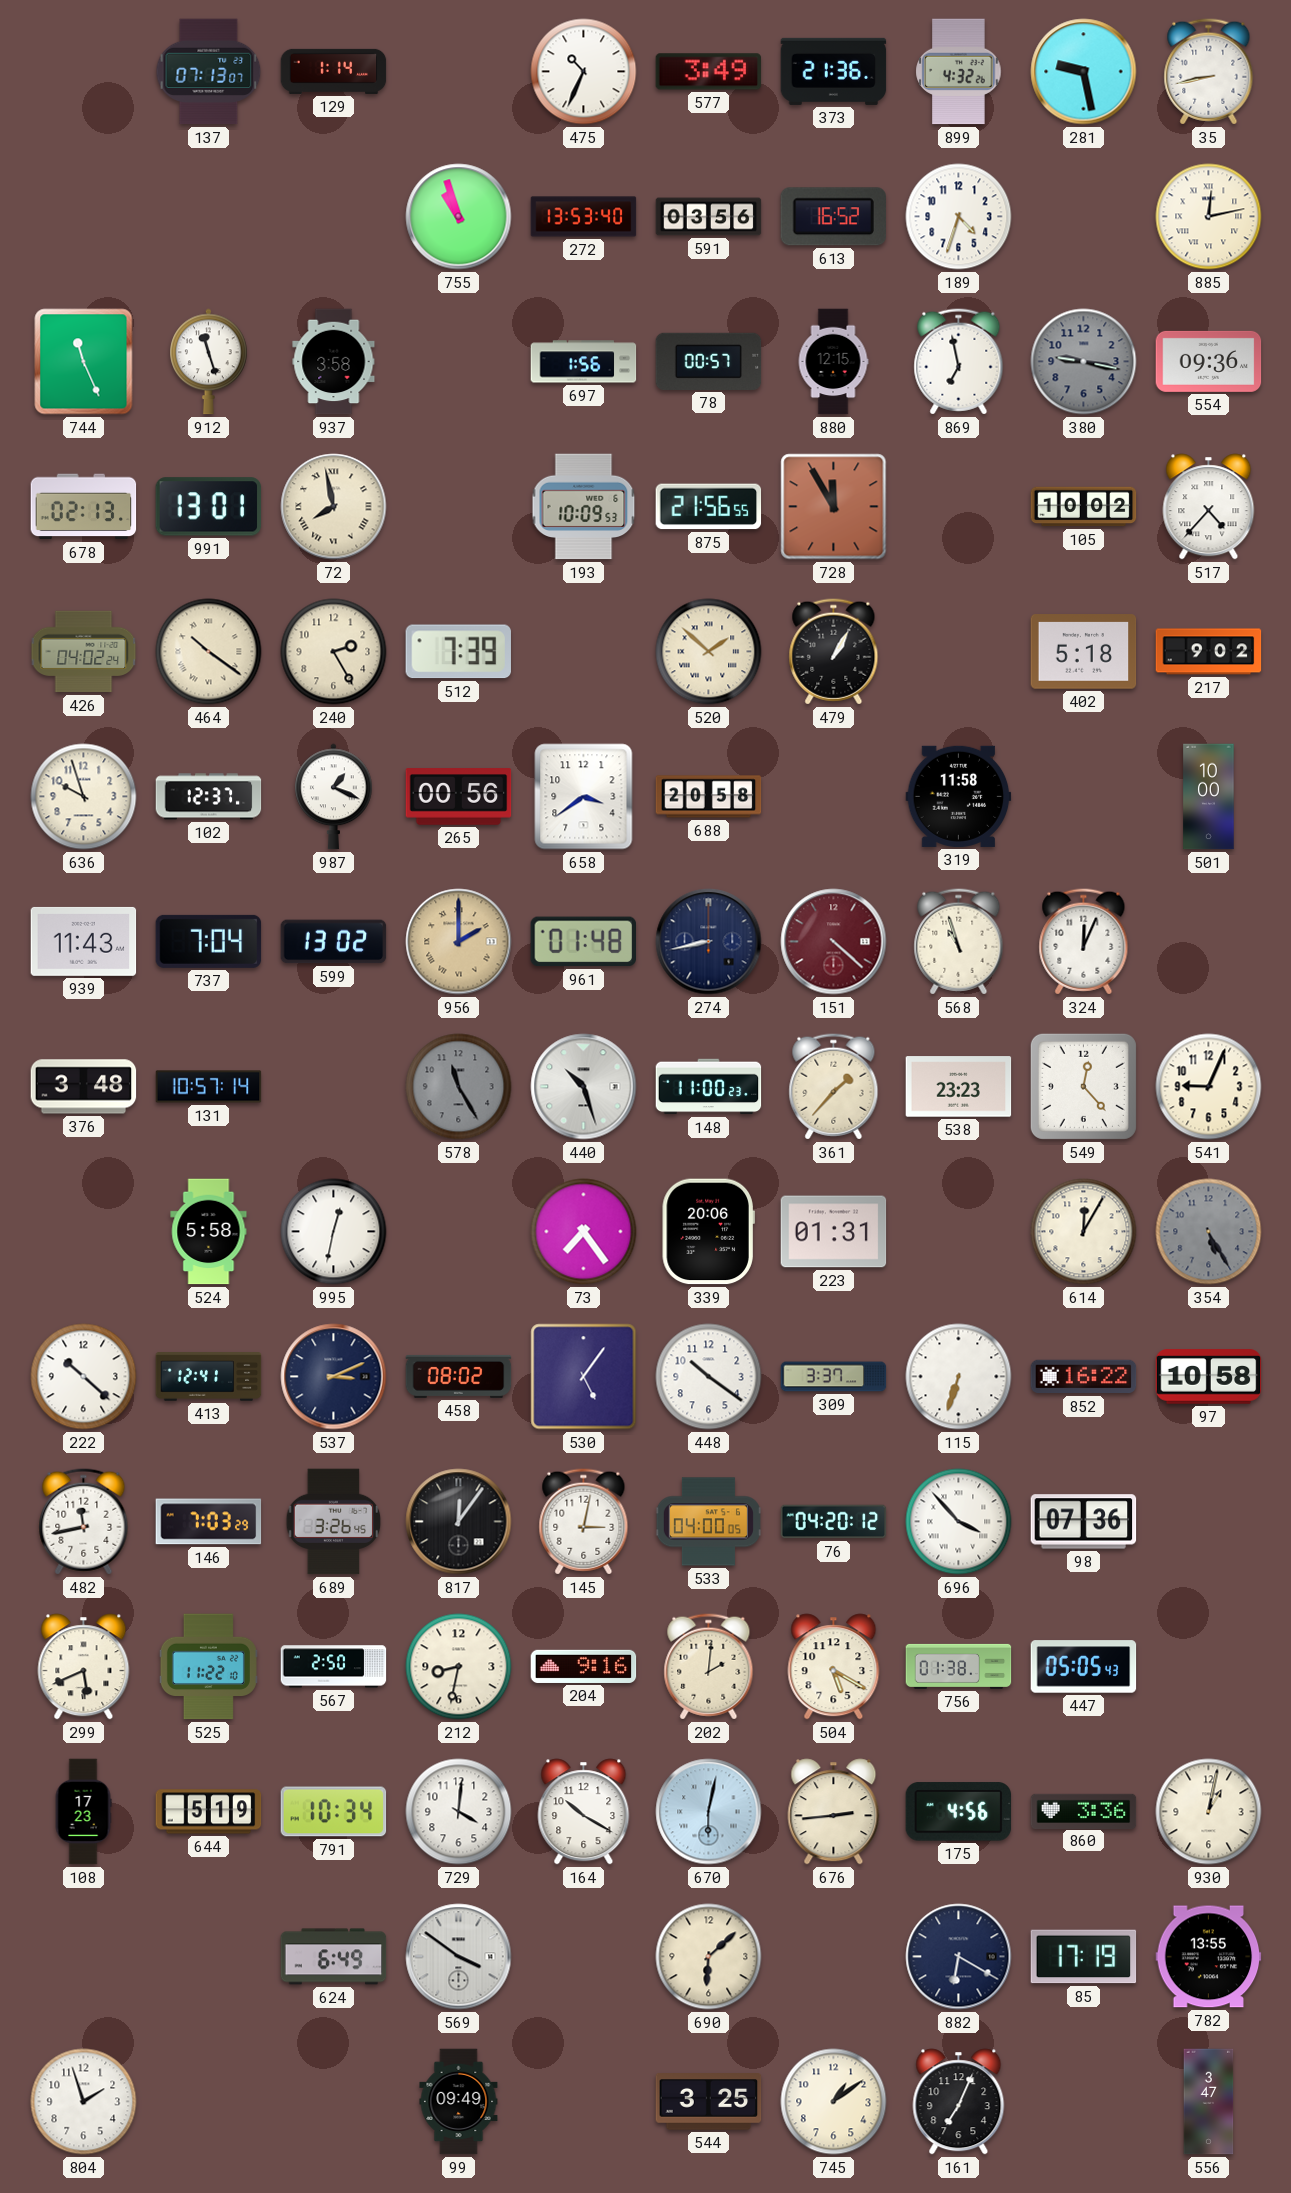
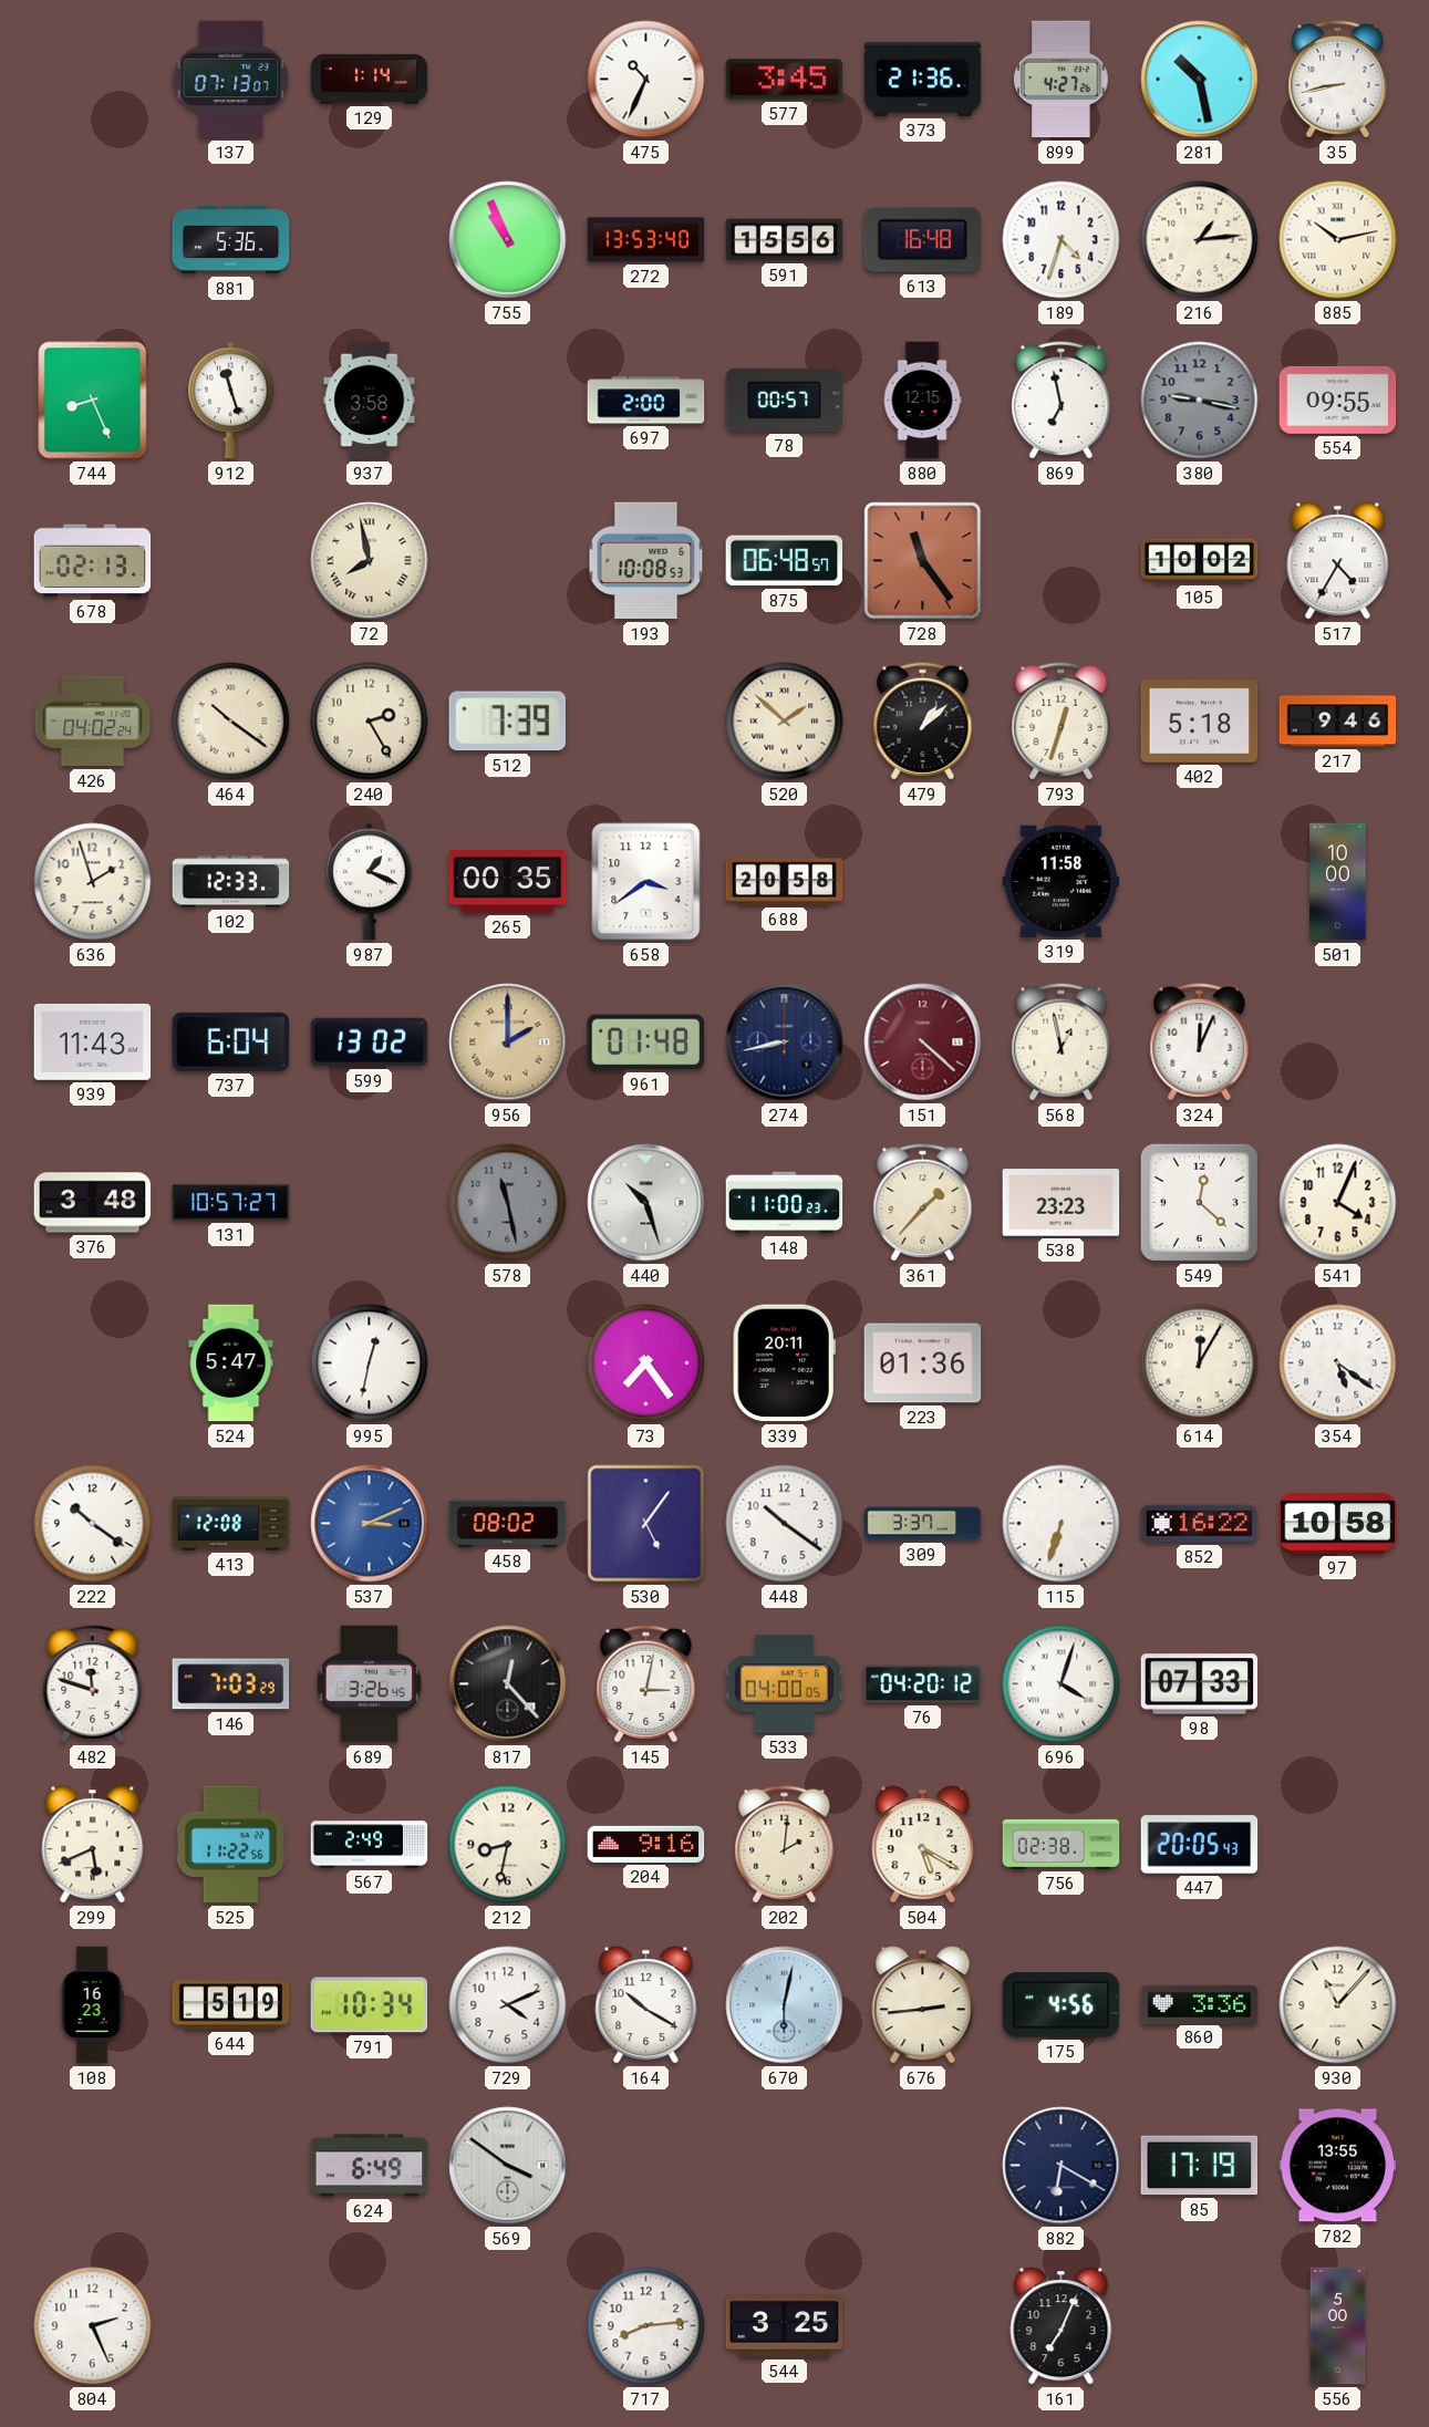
577: 3:49 -> 3:45 (785, 80)
899: 4:32 -> 4:27 (1062, 80)
281: 9:28 -> 10:28 (1200, 80)
881: none -> 5:36 (231, 240)
755: 10:57 -> 10:56 (508, 240)
591: 03:56 -> 15:56 (785, 240)
613: 16:52 -> 16:48 (922, 240)
216: none -> 1:14 (1200, 240)
885: 12:13 -> 10:13 (1338, 240)
744: 11:26 -> 8:26 (93, 401)
697: 1:56 -> 2:00 (646, 401)
554: 09:36 -> 09:55 (1338, 400)
991: 13:01 -> none (209, 507)
193: 10:09 -> 10:08 (646, 561)
875: 21:56 -> 06:48 (785, 561)
728: 11:55 -> 11:24 (923, 561)
517: 4:37 -> 4:35 (1338, 561)
479: 1:05 -> 1:08 (923, 722)
793: none -> 12:33 (1062, 722)
217: 9:02 -> 9:46 (1338, 722)
636: 9:57 -> 1:57 (93, 882)
102: 12:37 -> 12:33 (231, 882)
265: 00:56 -> 00:35 (508, 882)
737: 7:04 -> 6:04 (231, 1041)
568: 10:57 -> 12:58 (1062, 1043)
131: 10:57:14 -> 10:57:27 (231, 1203)
578: 11:25 -> 11:28 (508, 1203)
549: 12:23 -> 12:22 (1199, 1202)
541: 9:04 -> 4:04 (1338, 1203)
524: 5:58 -> 5:47 (231, 1363)
339: 20:06 -> 20:11 (784, 1363)
223: 01:31 -> 01:36 (923, 1363)
354: 5:25 -> 5:21 (1338, 1363)
354 dial: grey -> white (1338, 1363)
222: 10:22 -> 10:21 (93, 1524)
413: 12:41 -> 12:08 (231, 1524)
537 dial: navy -> blue (370, 1524)
482: 11:43 -> 11:48 (93, 1684)
817: 12:06 -> 12:23 (508, 1684)
696: 3:53 -> 4:03 (1062, 1684)
98: 07:36 -> 07:33 (1200, 1684)
525: 11:22:10 -> 11:22:56 (230, 1845)
567: 2:50 -> 2:49 (370, 1845)
756: 01:38 -> 02:38 (1062, 1844)
447: 05:05 -> 20:05 (1200, 1845)
108: 17:23 -> 16:23 (92, 2005)
729: 4:01 -> 4:11 (508, 2005)
930: 1:02 -> 11:07 (1338, 2005)
690: 6:08 -> none (709, 1957)
804: 1:57 -> 2:26 (93, 2326)
99: 09:49 -> none (459, 2102)
717: none -> 8:14 (646, 2326)
745: 1:09 -> none (834, 2102)
556: 3:47 -> 5:00 (1338, 2326)
